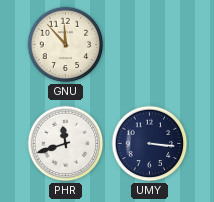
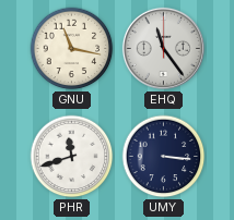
GNU: 11:53 -> 11:17 (72, 49)
EHQ: none -> 11:24 (163, 48)
